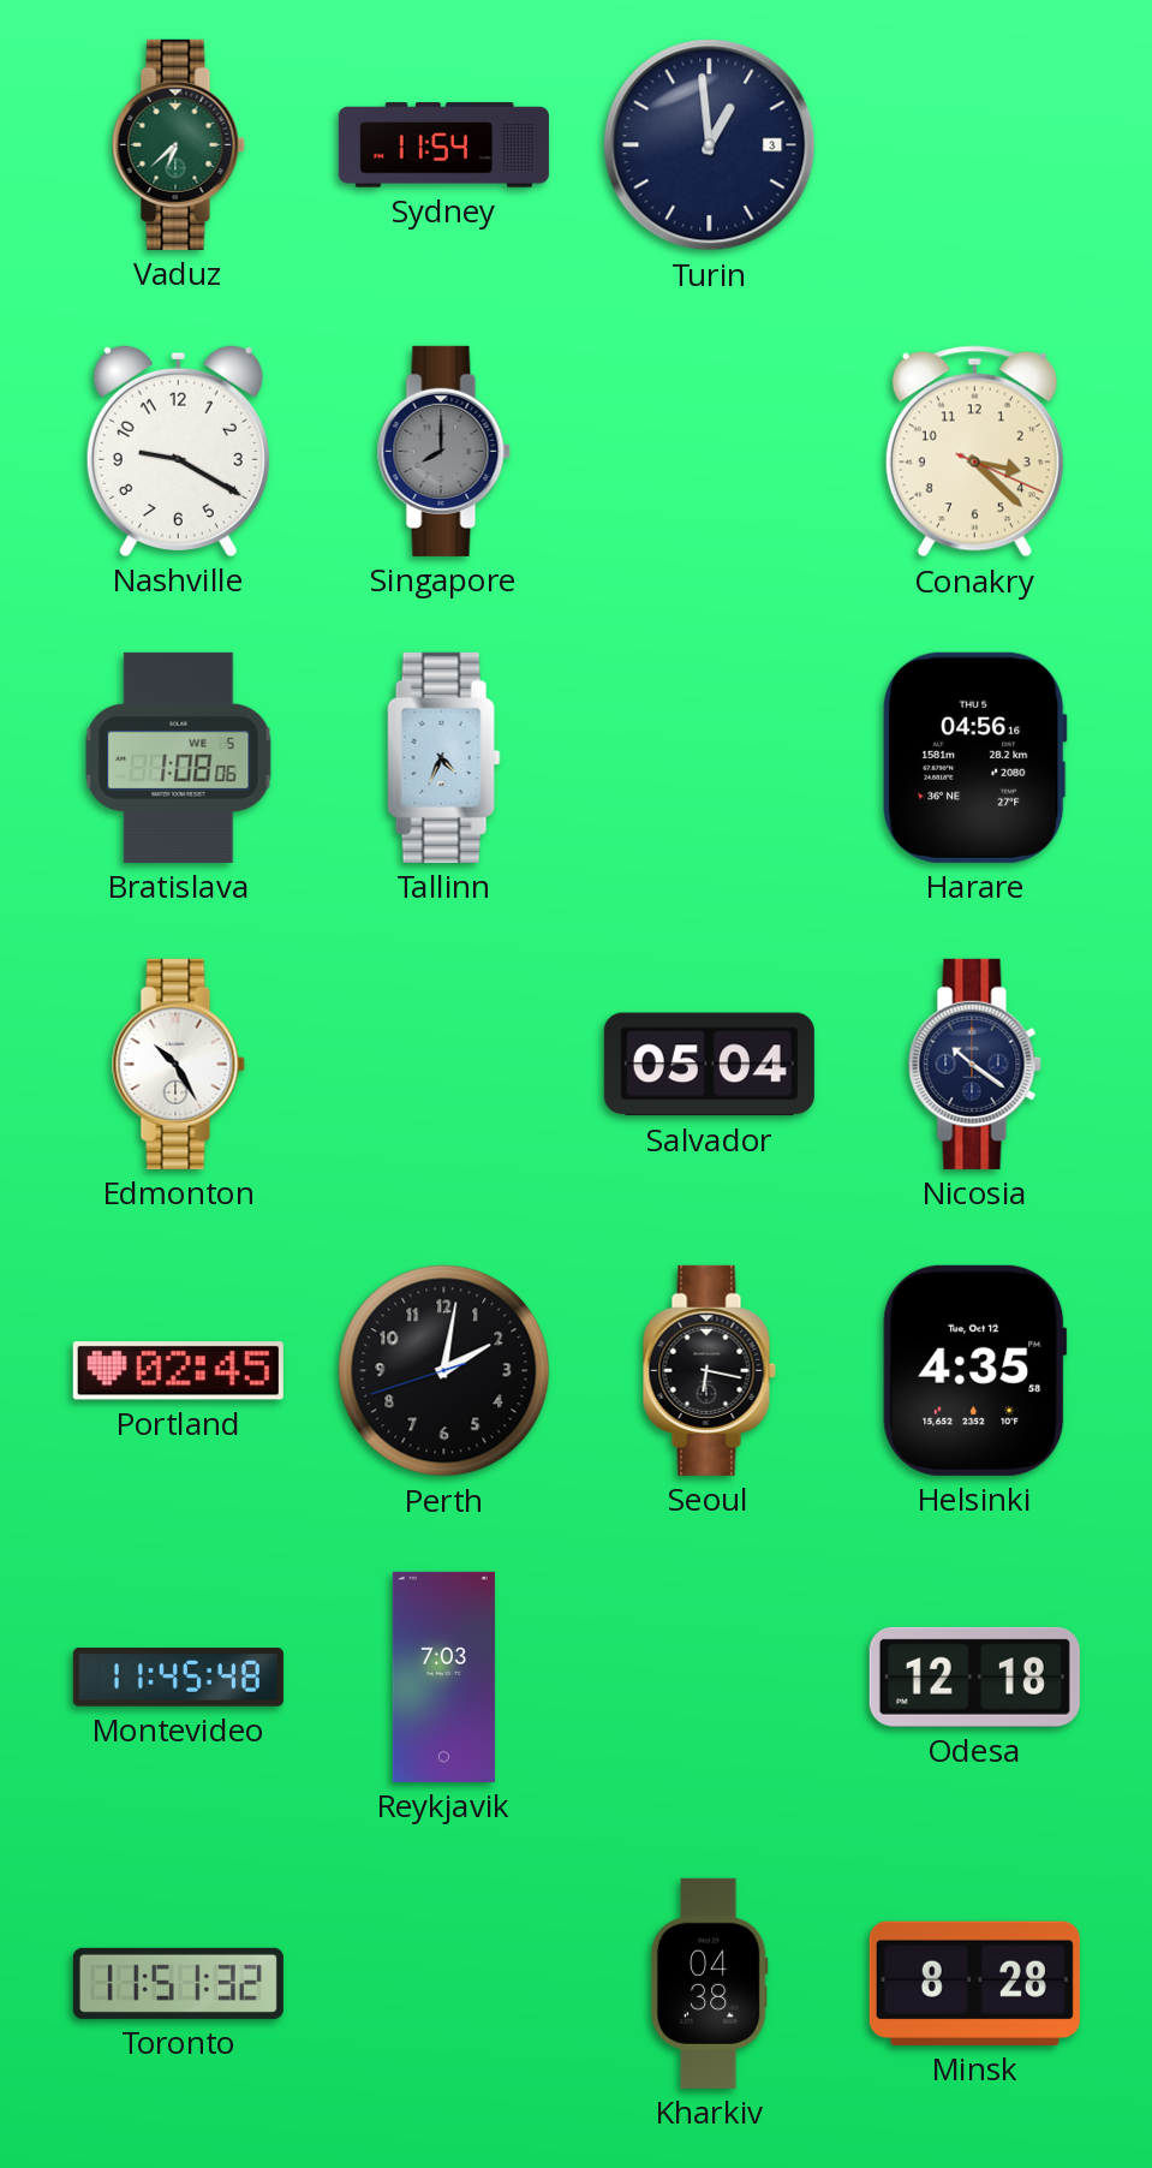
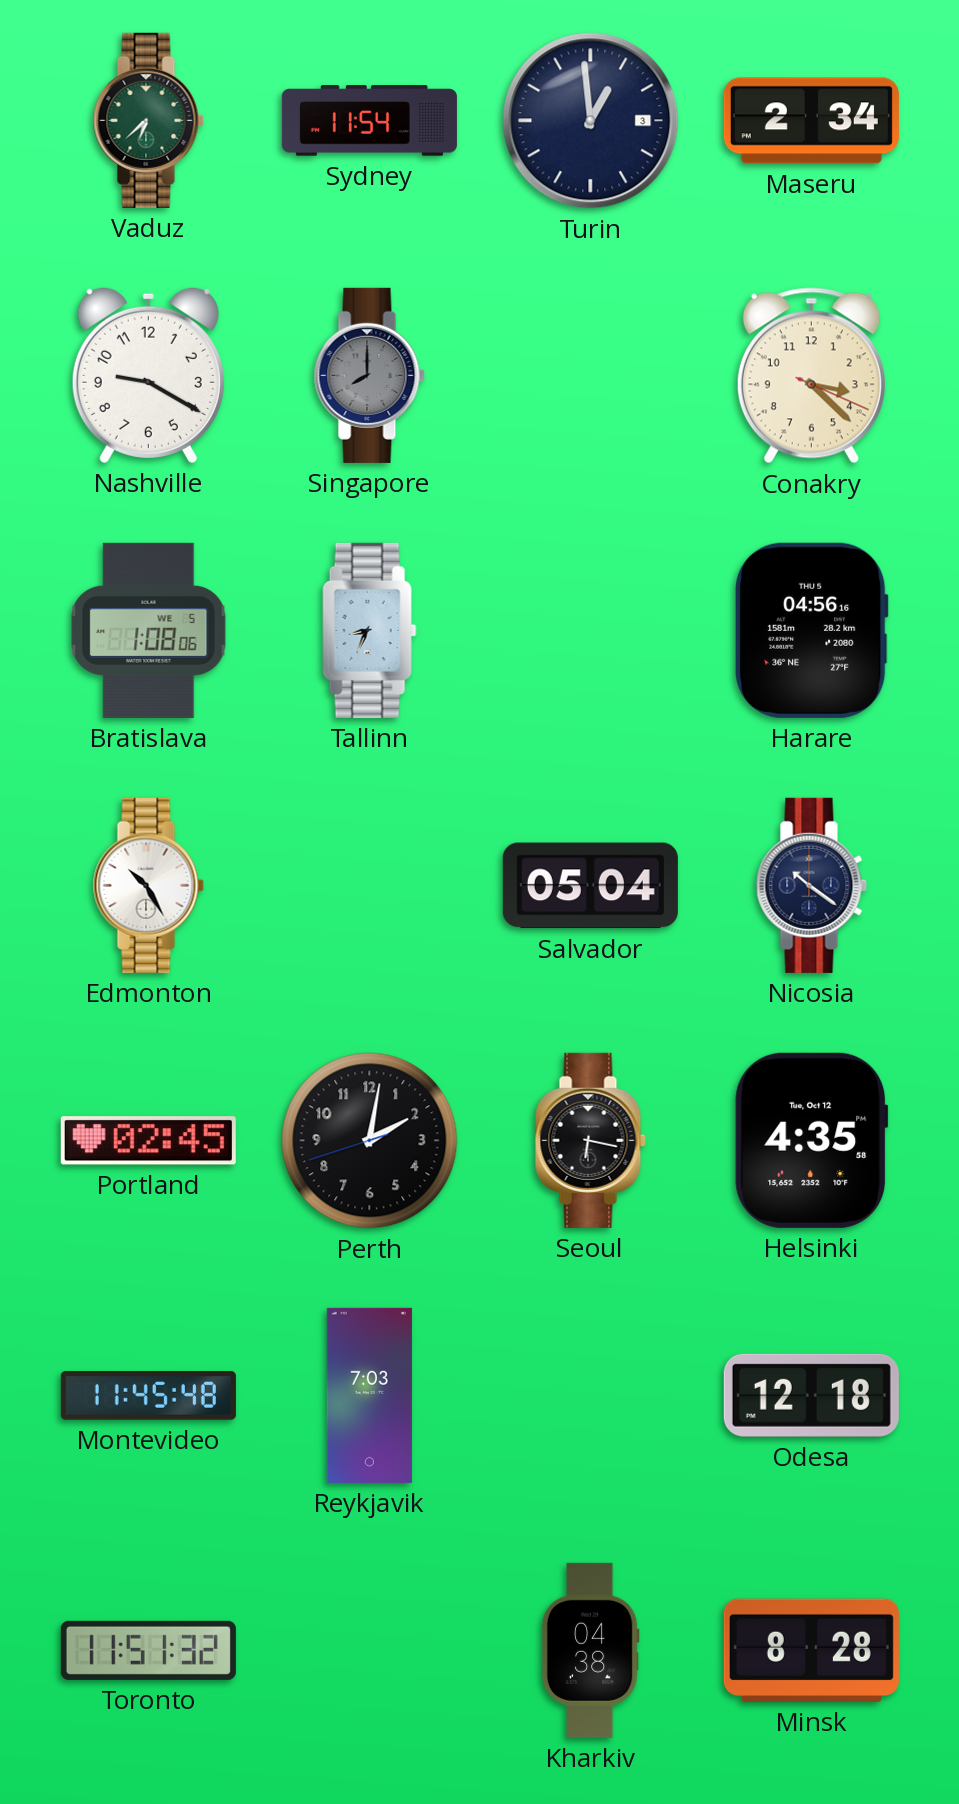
Maseru: none -> 2:34 (811, 121)
Tallinn: 4:34 -> 8:34 (370, 630)
